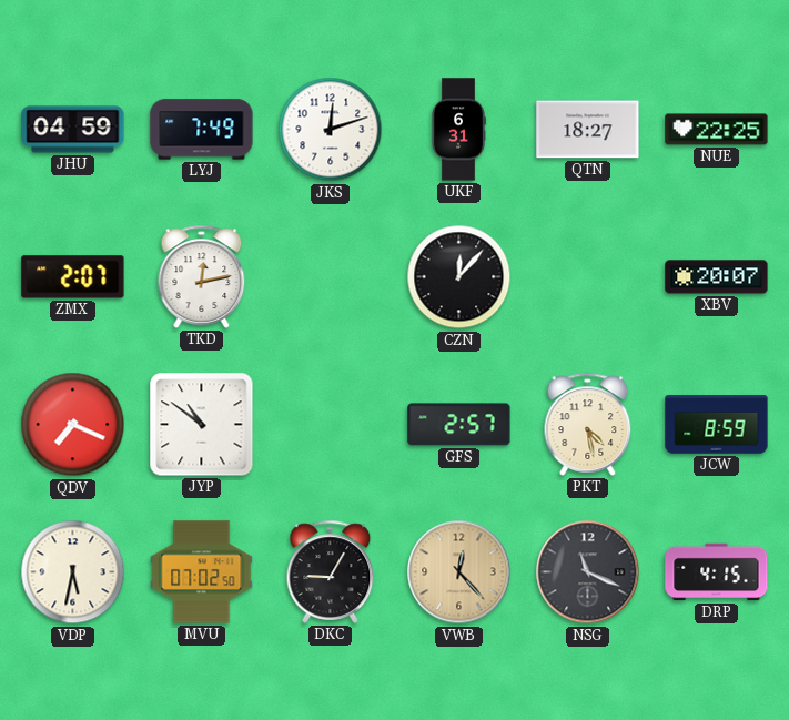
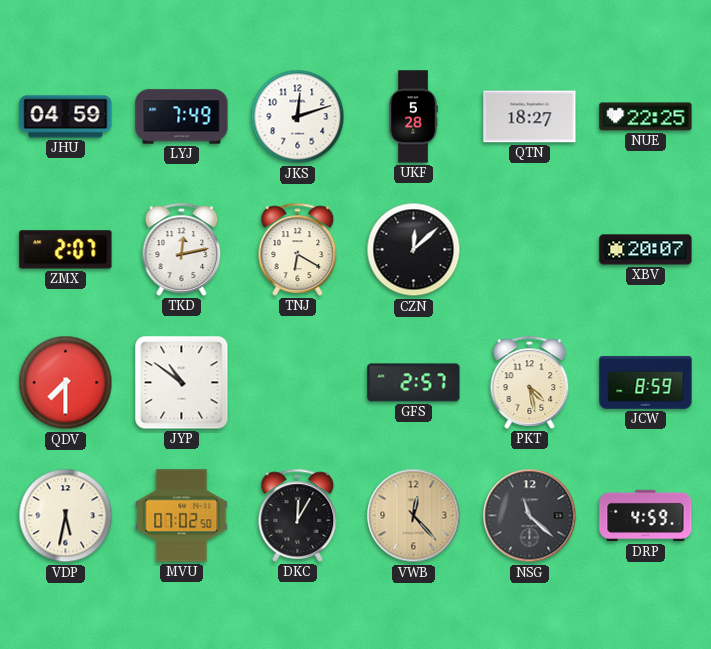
UKF: 6:31 -> 5:28 (413, 117)
TNJ: none -> 6:20 (298, 249)
CZN: 12:07 -> 12:08 (414, 250)
QDV: 7:19 -> 7:30 (66, 383)
DKC: 9:05 -> 12:05 (298, 515)
NSG: 11:19 -> 11:22 (530, 516)
DRP: 4:15 -> 4:59 (646, 516)
